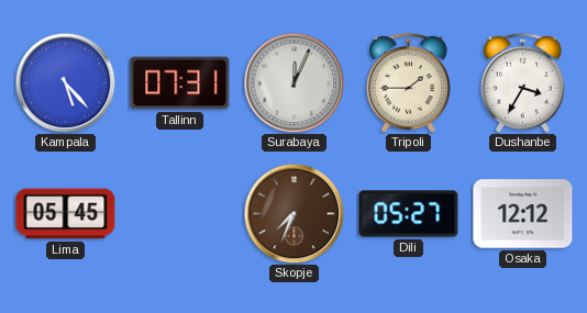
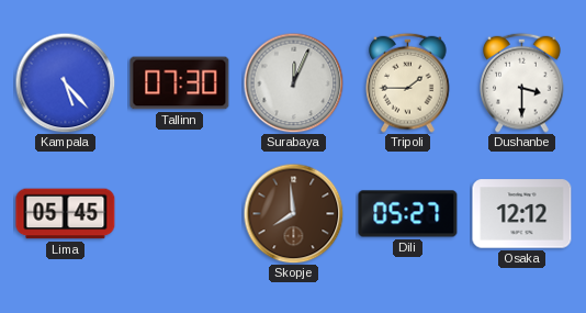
Tallinn: 07:31 -> 07:30 (180, 83)
Dushanbe: 3:35 -> 3:30 (522, 82)
Skopje: 7:34 -> 7:59 (293, 213)
